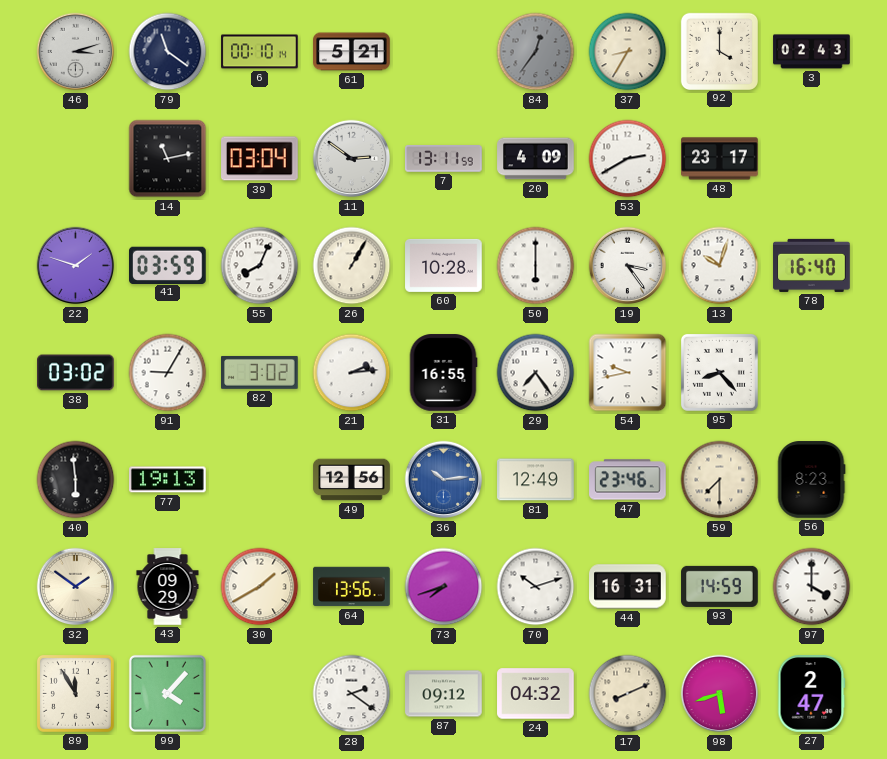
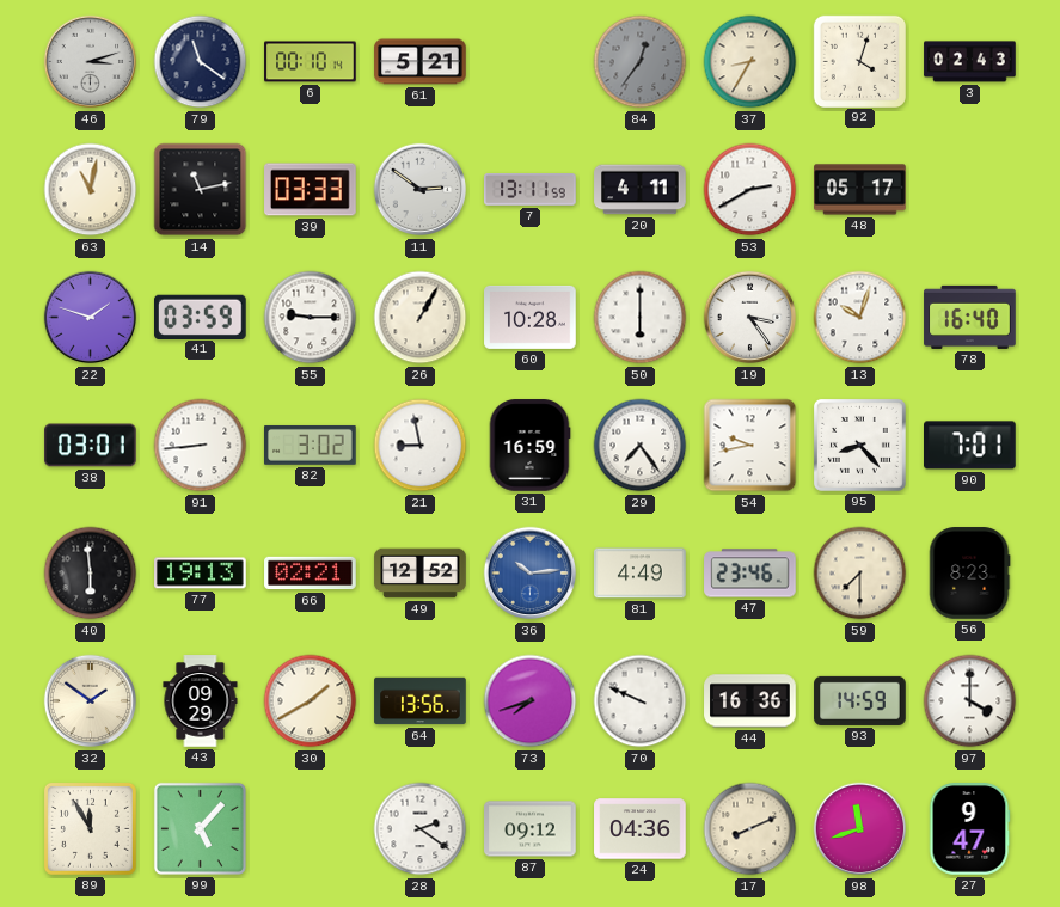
92: 4:00 -> 4:03 (859, 61)
63: none -> 11:02 (91, 190)
39: 03:04 -> 03:33 (311, 190)
20: 4:09 -> 4:11 (641, 190)
48: 23:17 -> 05:17 (860, 190)
55: 8:04 -> 9:15 (311, 318)
38: 03:02 -> 03:01 (91, 446)
91: 9:05 -> 8:44 (201, 446)
21: 2:14 -> 8:58 (421, 446)
31: 16:55 -> 16:59 (529, 446)
90: none -> 7:01 (970, 446)
66: none -> 02:21 (311, 574)
49: 12:56 -> 12:52 (421, 574)
81: 12:49 -> 4:49 (641, 574)
70: 10:12 -> 9:49 (641, 701)
44: 16:31 -> 16:36 (750, 701)
99: 4:07 -> 5:07 (200, 828)
24: 04:32 -> 04:36 (641, 829)
98: 5:42 -> 11:42 (860, 829)
27: 2:47 -> 9:47 (970, 829)
